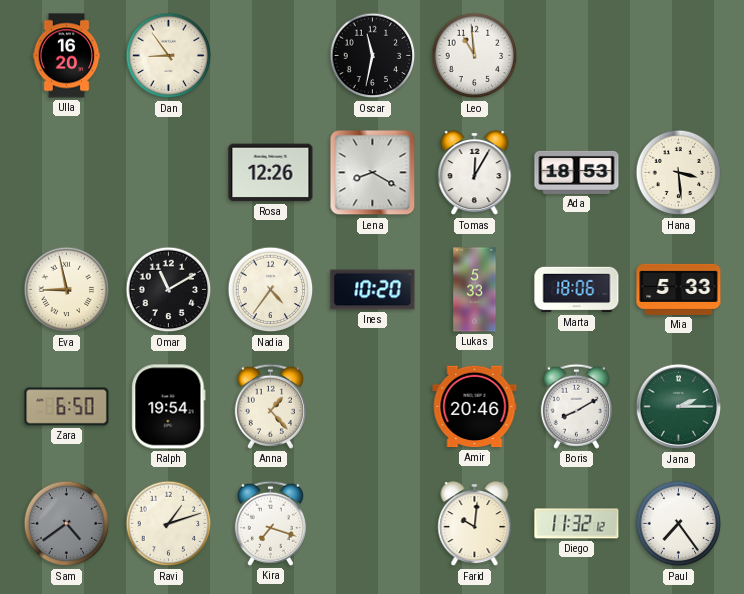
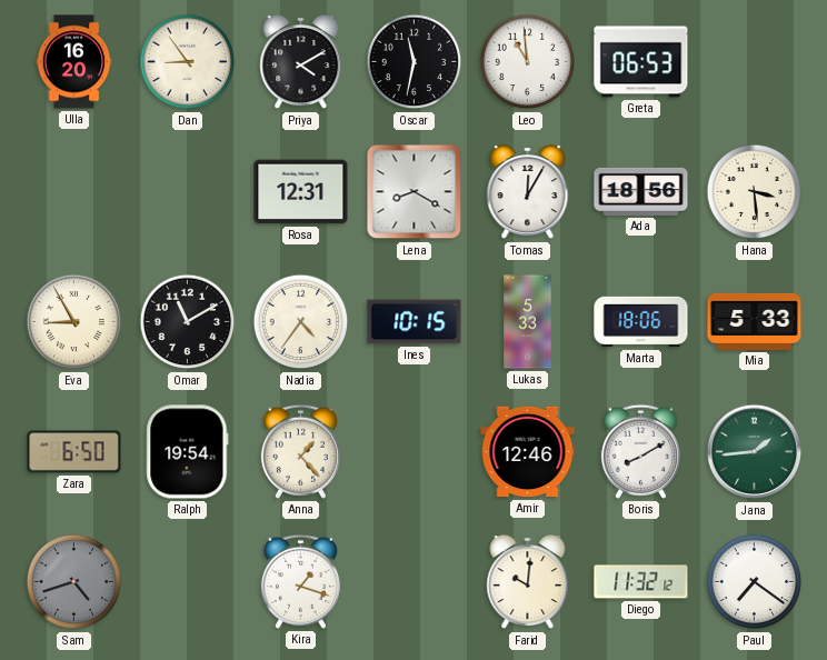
Priya: none -> 4:10 (301, 63)
Greta: none -> 06:53 (641, 62)
Rosa: 12:26 -> 12:31 (301, 192)
Ada: 18:53 -> 18:56 (641, 191)
Eva: 8:58 -> 8:55 (74, 322)
Ines: 10:20 -> 10:15 (415, 322)
Amir: 20:46 -> 12:46 (528, 452)
Jana: 2:15 -> 1:44 (755, 452)
Sam: 4:39 -> 4:42 (74, 582)
Ravi: 1:12 -> none (169, 524)
Kira: 7:18 -> 1:18 (300, 581)
Paul: 7:24 -> 7:21 (755, 582)
